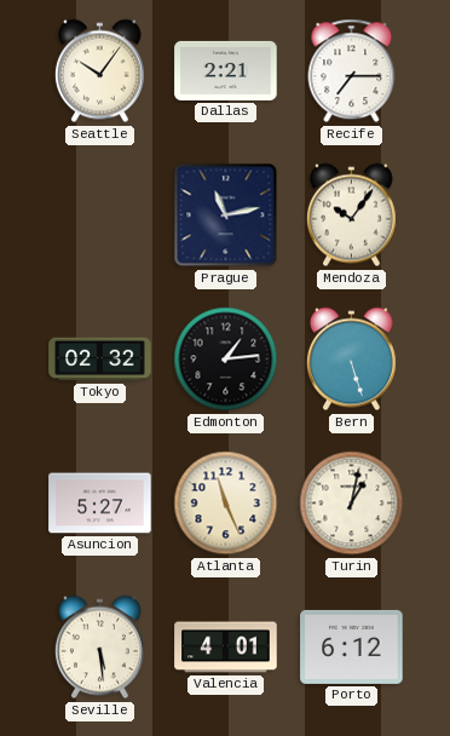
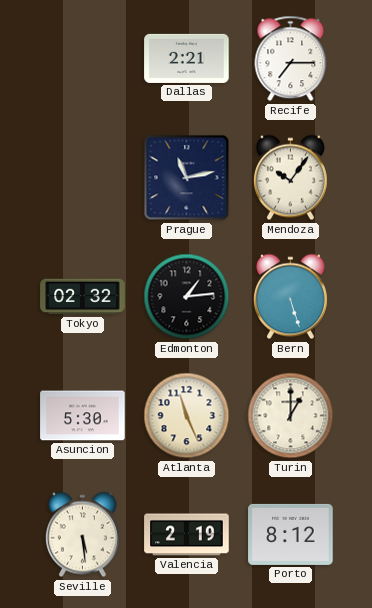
Seattle: 10:06 -> none (99, 71)
Asuncion: 5:27 -> 5:30 (83, 416)
Turin: 1:02 -> 1:00 (291, 416)
Valencia: 4:01 -> 2:19 (187, 535)
Porto: 6:12 -> 8:12 (291, 534)
